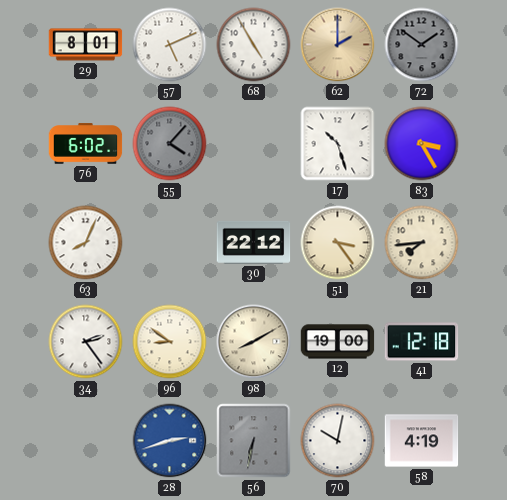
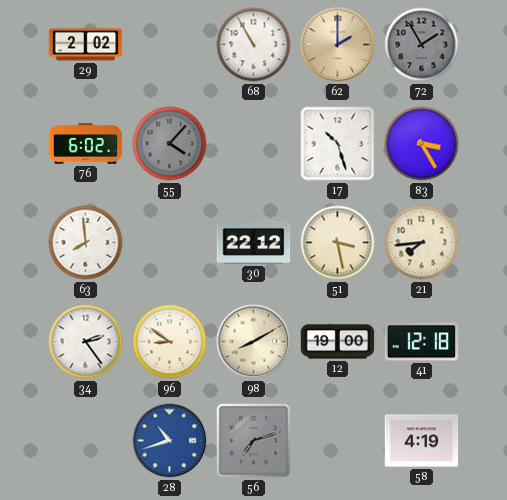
29: 8:01 -> 2:02 (86, 45)
57: 5:11 -> none (170, 45)
68: 4:55 -> 10:55 (254, 45)
72: 1:51 -> 1:55 (422, 45)
63: 8:04 -> 7:59 (86, 243)
51: 3:24 -> 3:28 (338, 243)
28: 2:42 -> 10:42 (170, 441)
56: 6:32 -> 7:12 (254, 441)
70: 10:02 -> none (338, 441)
